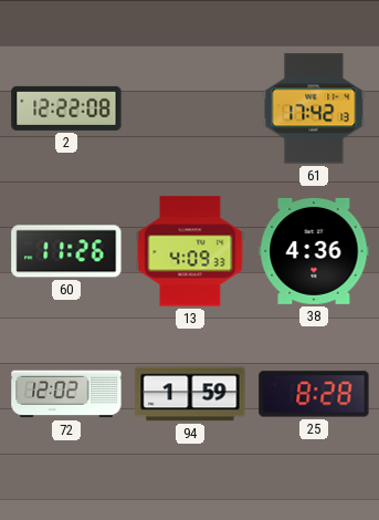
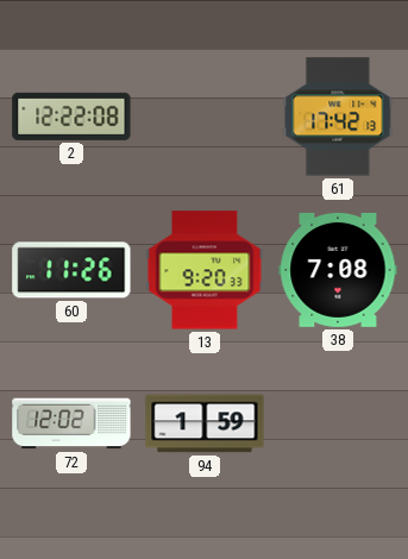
13: 4:09 -> 9:20 (205, 270)
38: 4:36 -> 7:08 (338, 270)
25: 8:28 -> none (314, 394)
